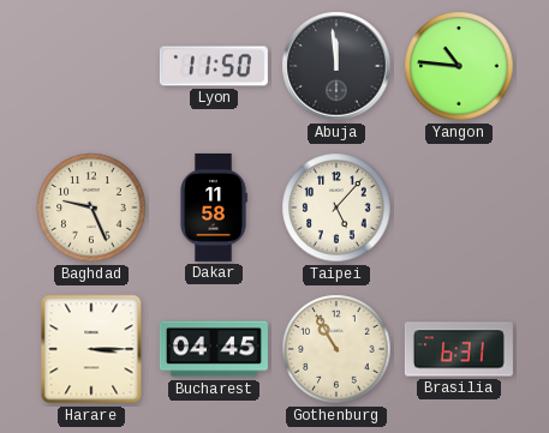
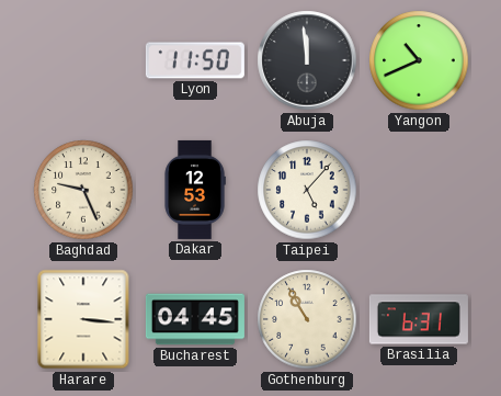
Yangon: 10:46 -> 10:41 (419, 60)
Dakar: 11:58 -> 12:53 (195, 190)
Harare: 3:15 -> 3:16 (83, 319)
